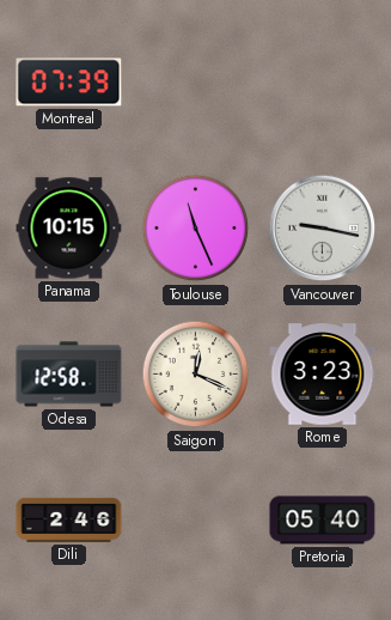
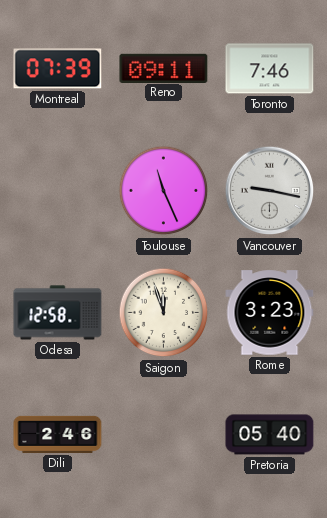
Reno: none -> 09:11 (164, 68)
Toronto: none -> 7:46 (270, 69)
Panama: 10:15 -> none (69, 229)
Saigon: 12:19 -> 11:57 (164, 313)
